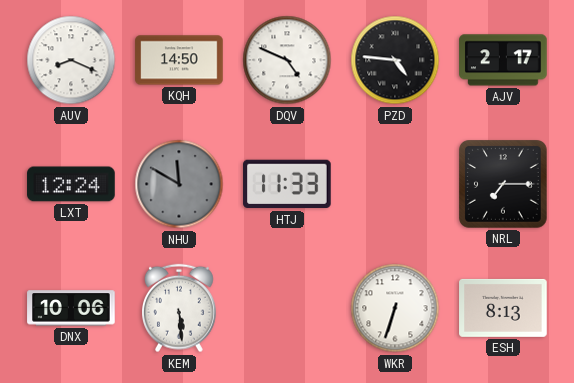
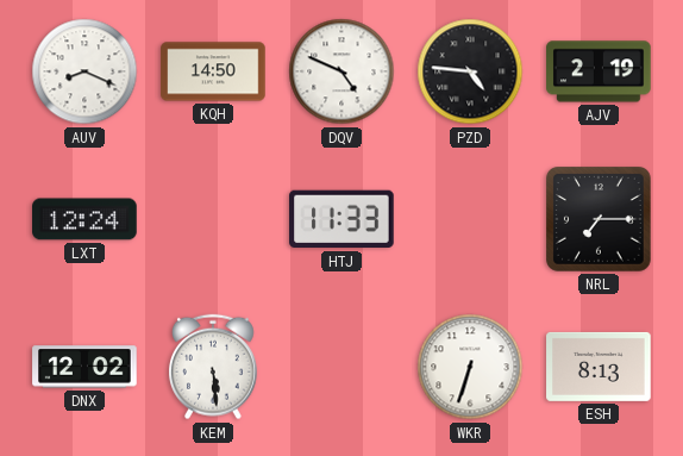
AJV: 2:17 -> 2:19 (599, 71)
NHU: 11:50 -> none (179, 184)
DNX: 10:06 -> 12:02 (84, 367)
